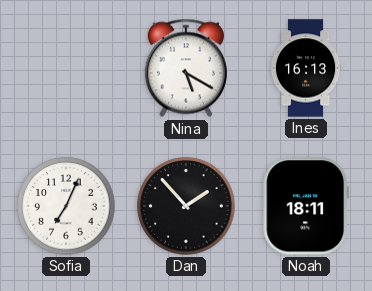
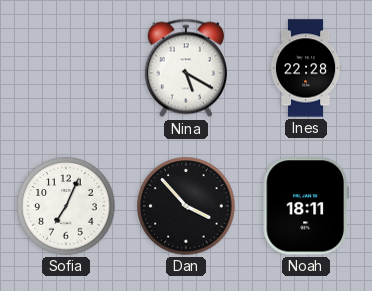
Ines: 16:13 -> 22:28 (306, 68)
Dan: 1:53 -> 3:53 (186, 206)
